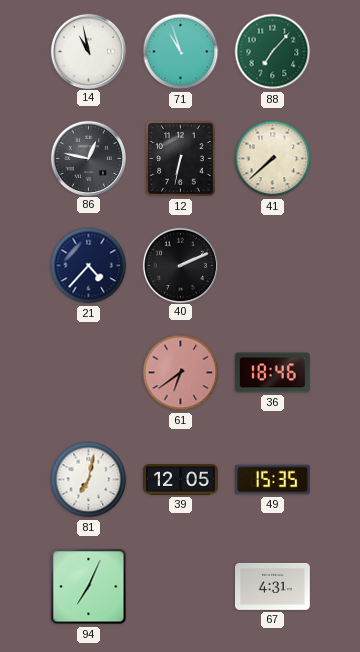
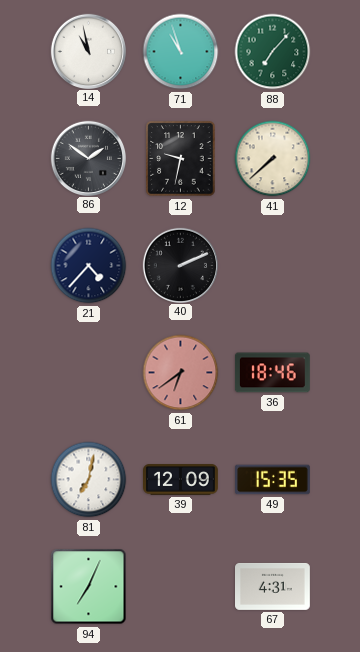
86: 12:47 -> 1:51 (88, 158)
12: 6:32 -> 9:32 (181, 159)
39: 12:05 -> 12:09 (181, 480)
